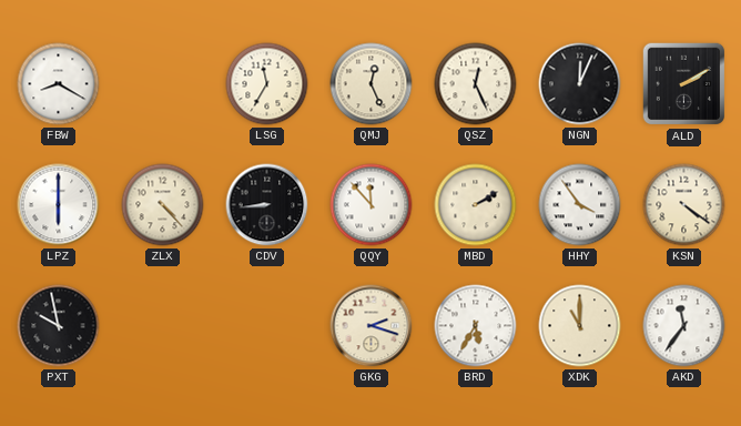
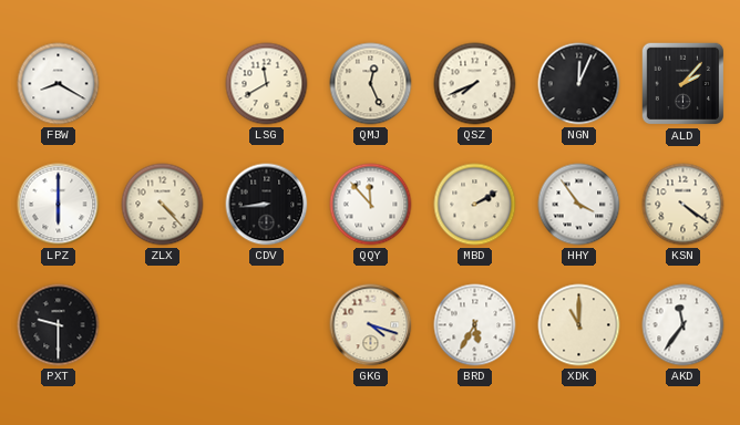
LSG: 11:35 -> 11:40 (267, 84)
QSZ: 12:26 -> 7:41 (475, 84)
ALD: 2:10 -> 2:07 (684, 84)
PXT: 9:58 -> 9:30 (59, 325)
GKG: 2:18 -> 4:18 (371, 325)
